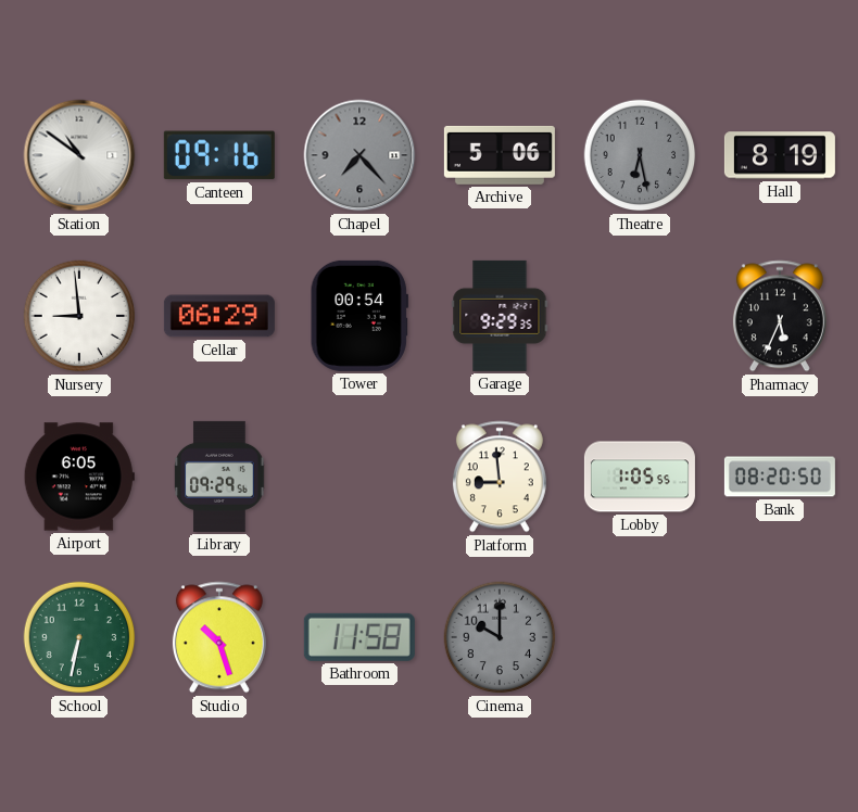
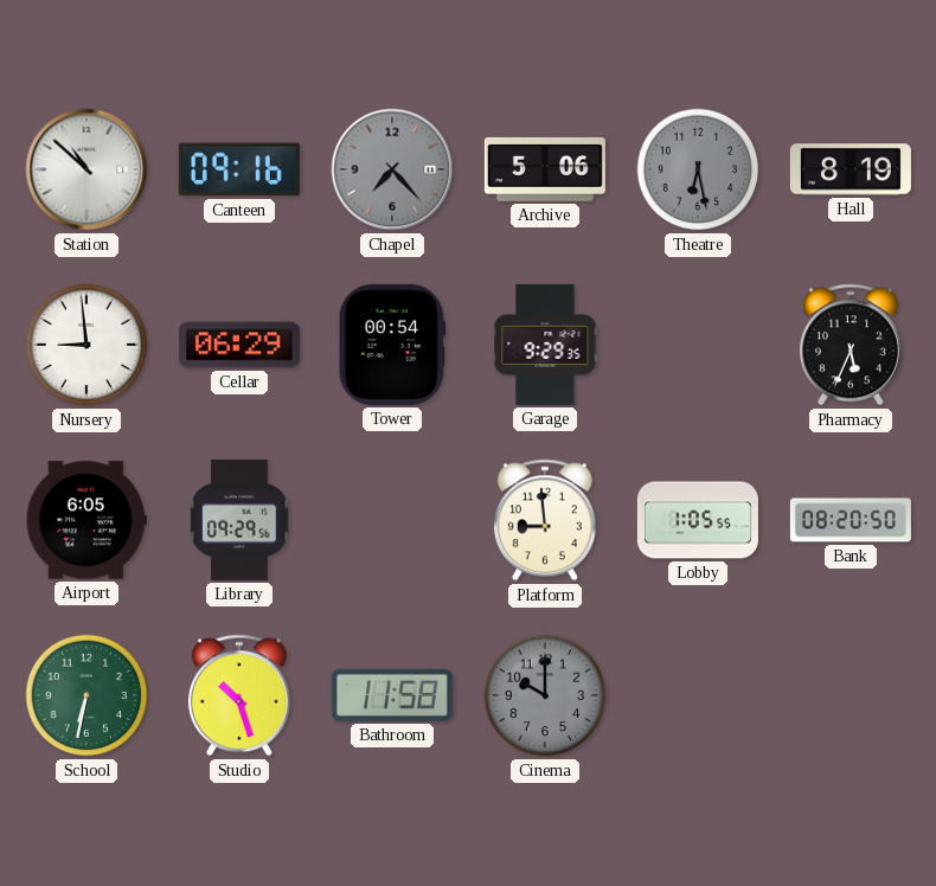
Station: 10:51 -> 10:52 (86, 169)
